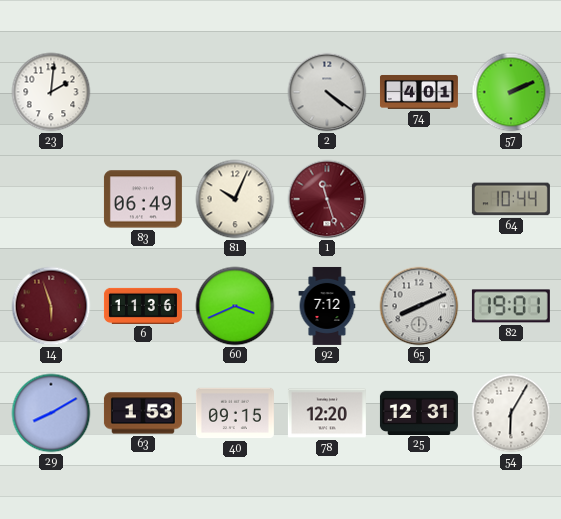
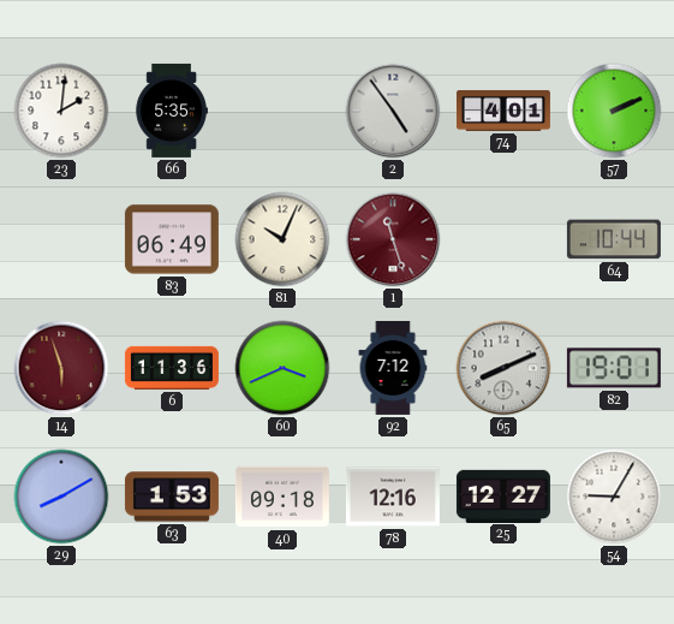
66: none -> 5:35 (172, 111)
2: 4:21 -> 4:54 (393, 111)
40: 09:15 -> 09:18 (282, 497)
78: 12:20 -> 12:16 (393, 497)
25: 12:31 -> 12:27 (503, 495)
54: 6:05 -> 9:05 (614, 497)
